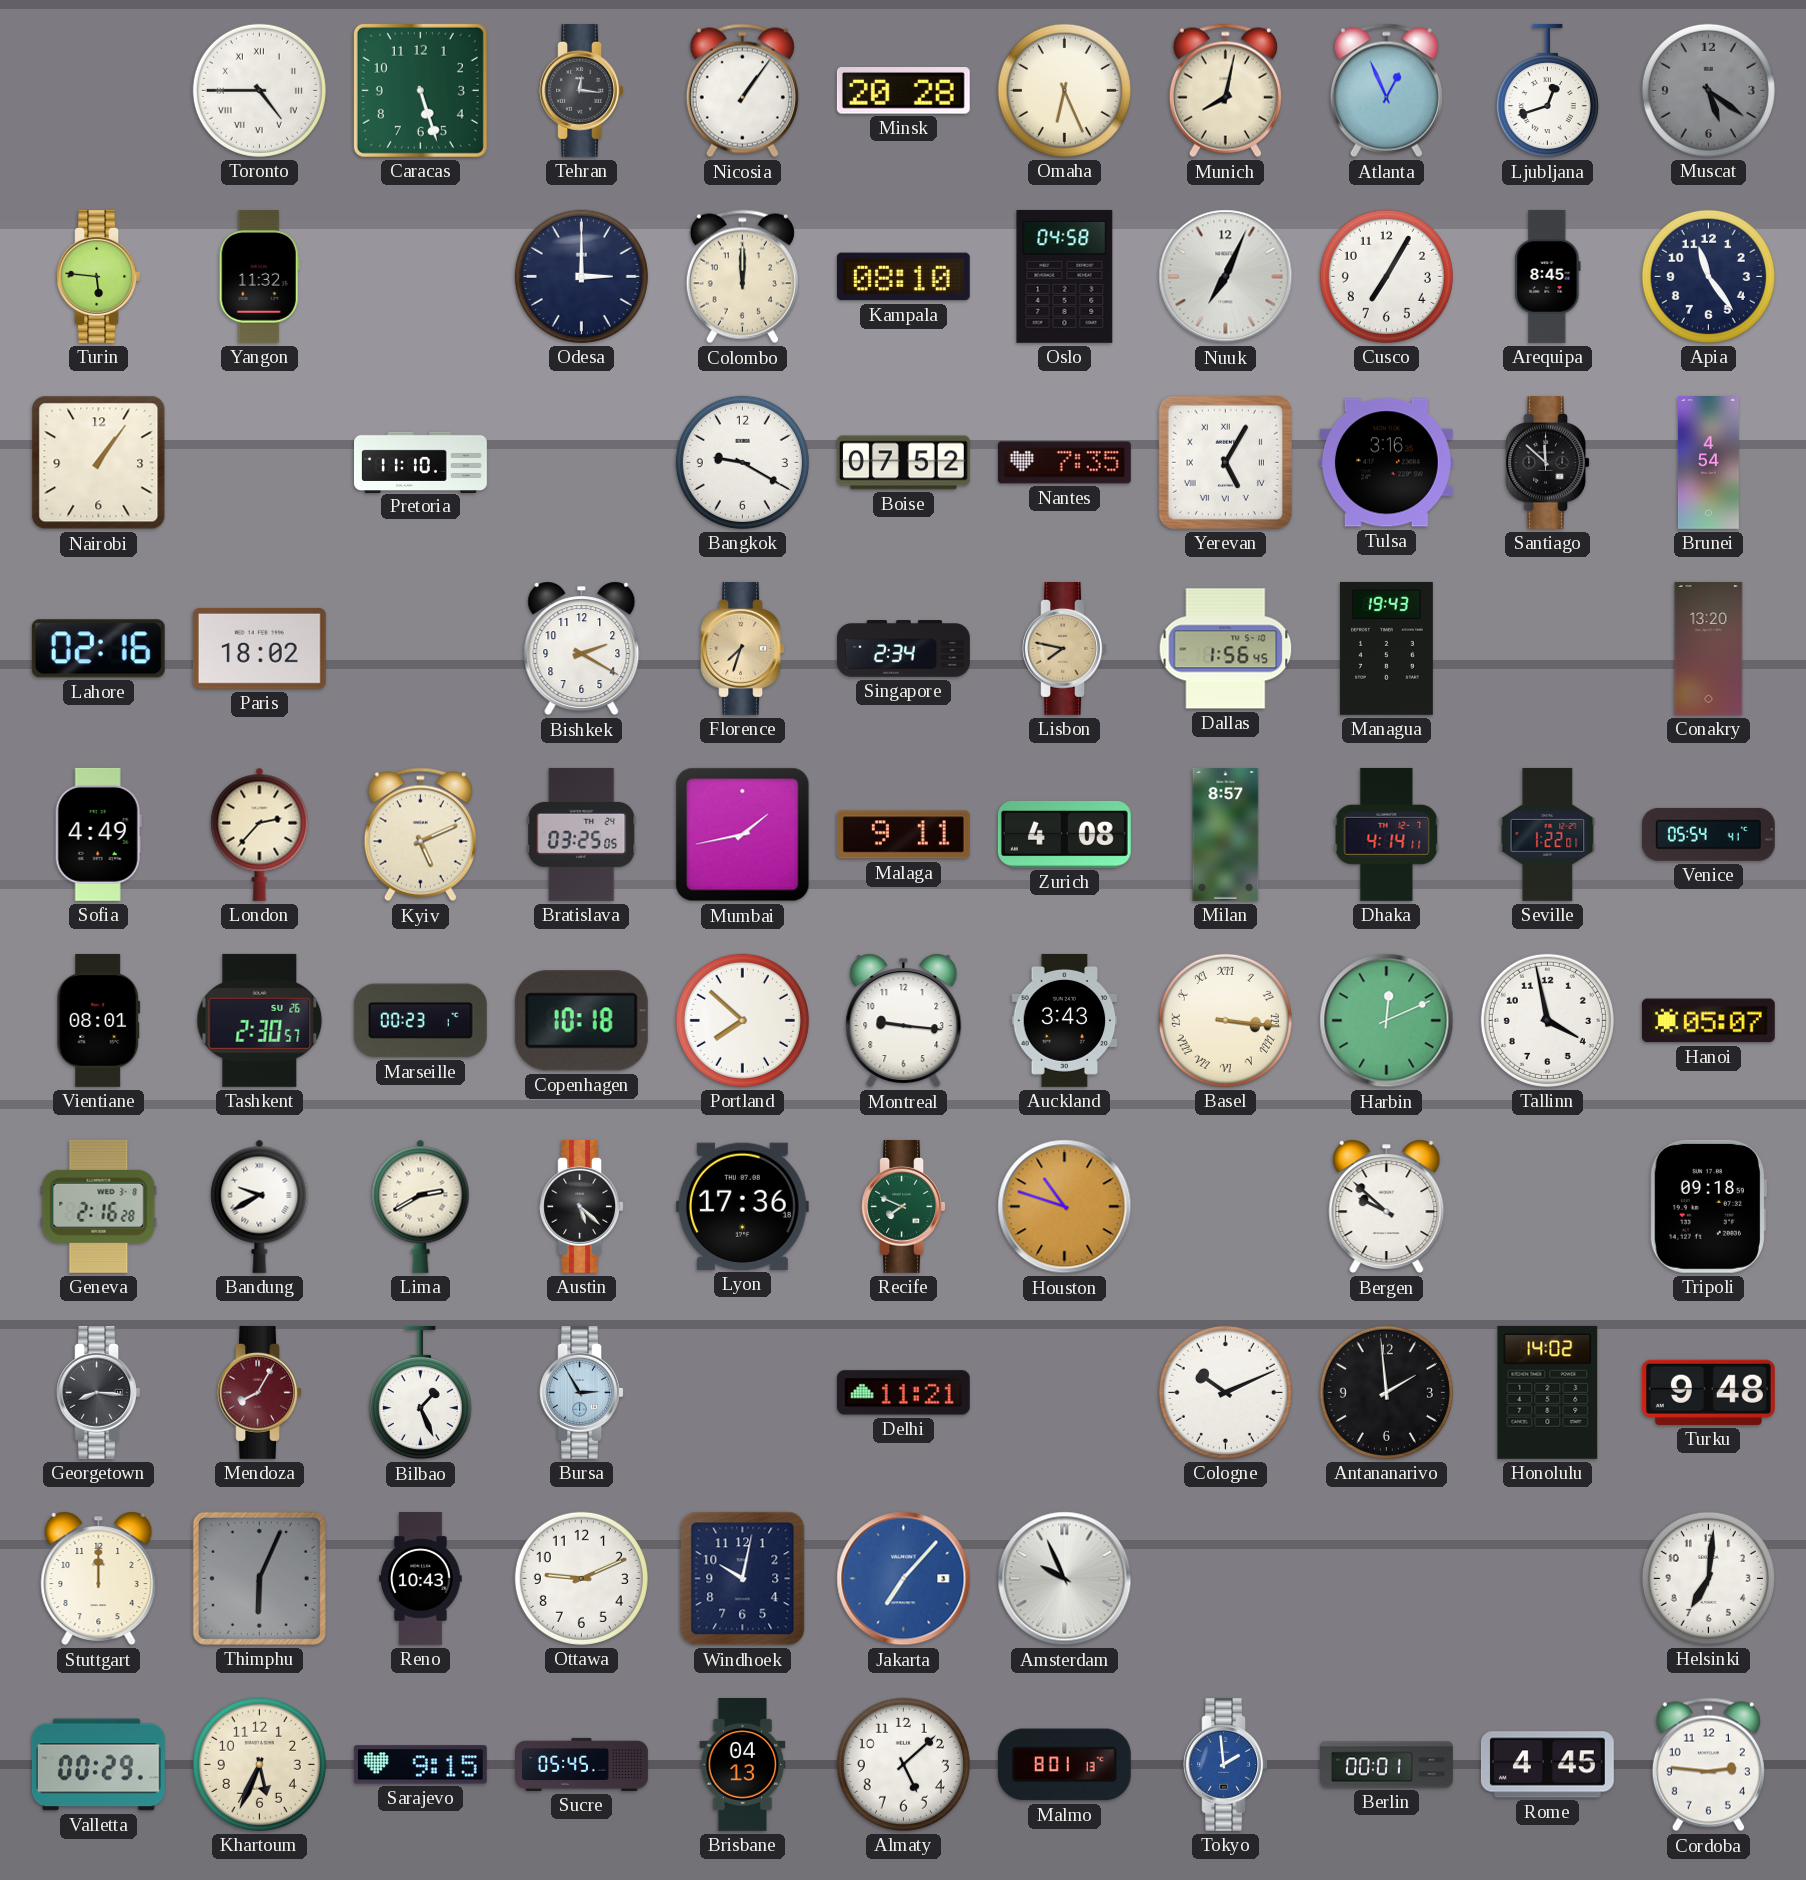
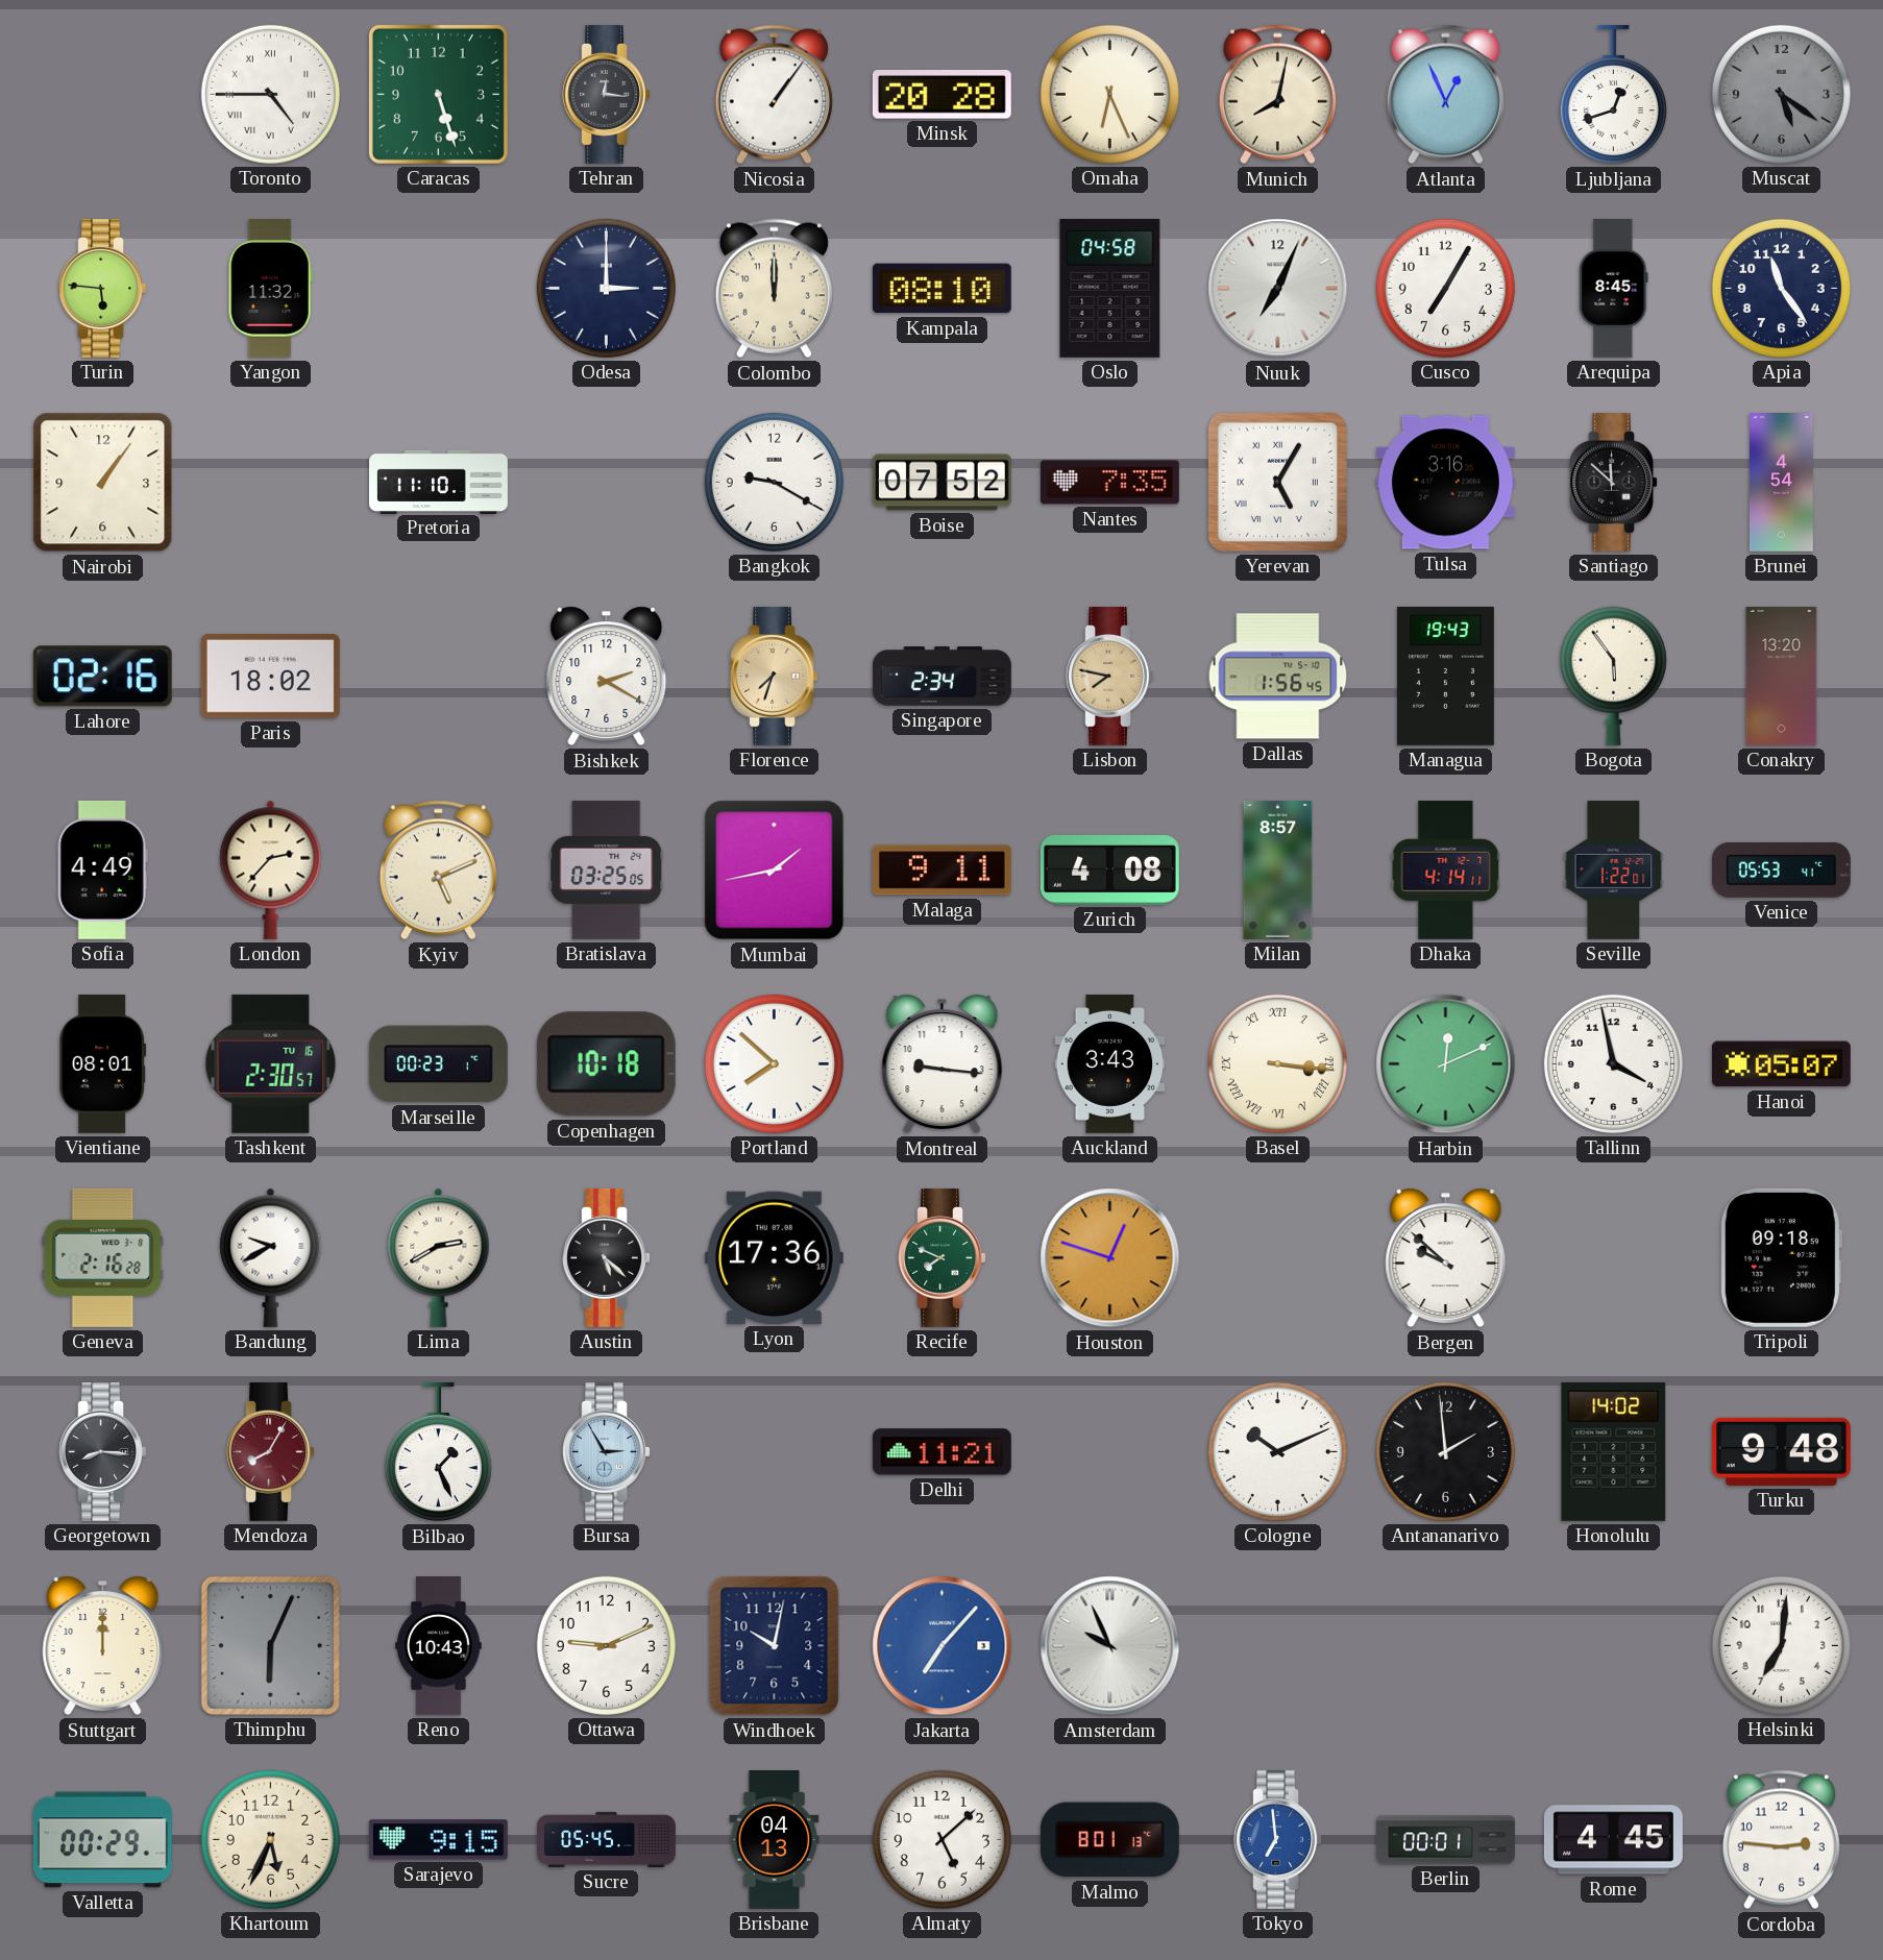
Bogota: none -> 5:54 (1613, 676)
Venice: 05:54 -> 05:53 (1781, 869)
Tashkent date: SU 26 -> TU 16 (271, 1063)
Houston: 10:48 -> 12:48 (1110, 1258)
Tokyo: 1:59 -> 6:59 (1277, 1839)
